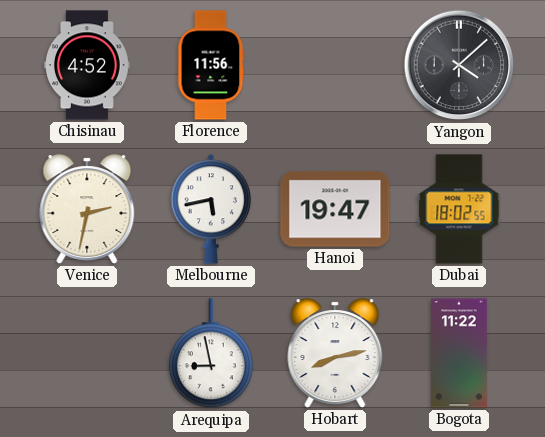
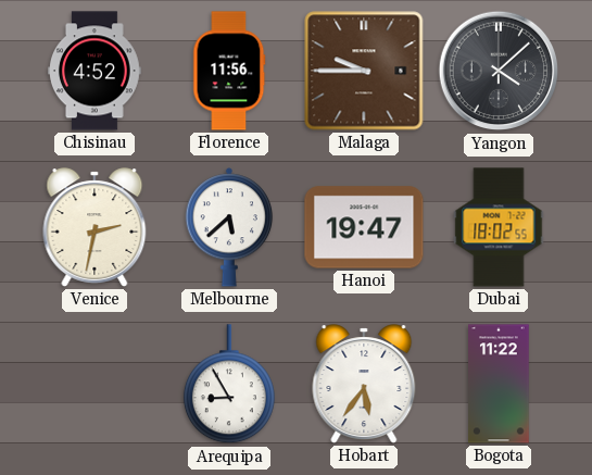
Malaga: none -> 9:45 (364, 71)
Melbourne: 5:43 -> 5:38 (229, 227)
Arequipa: 8:58 -> 8:55 (229, 385)
Hobart: 8:13 -> 5:36 (364, 384)
